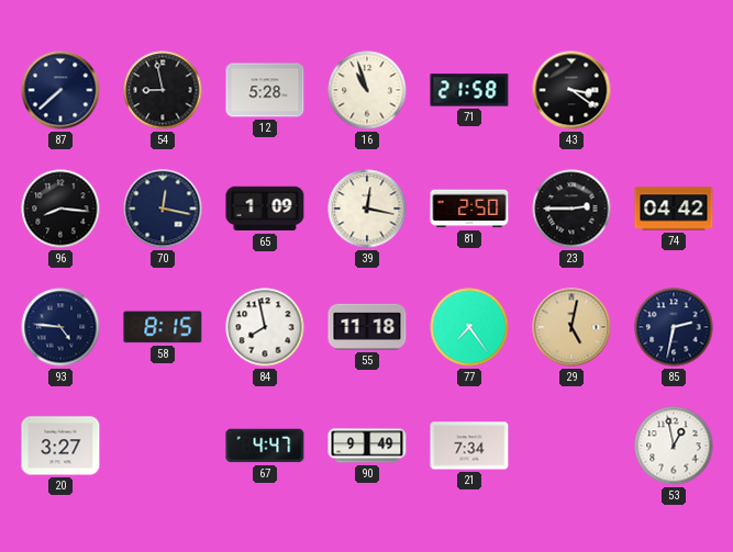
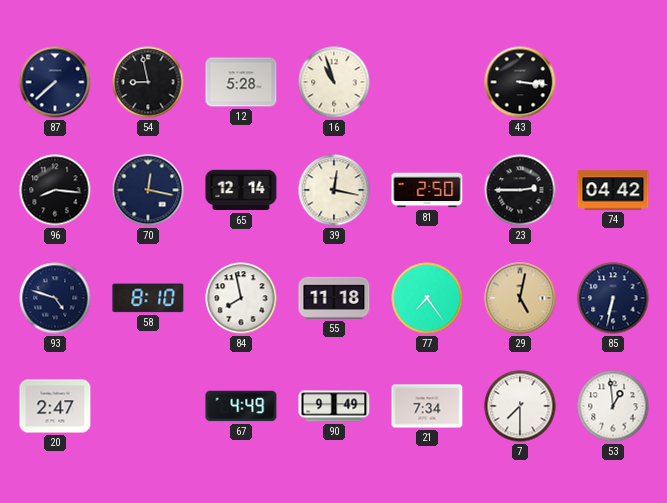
71: 21:58 -> none (469, 90)
43: 3:21 -> 3:16 (520, 82)
65: 1:09 -> 12:14 (241, 190)
93: 4:46 -> 4:48 (55, 298)
58: 8:15 -> 8:10 (148, 298)
85: 2:32 -> 6:32 (613, 298)
20: 3:27 -> 2:47 (55, 406)
67: 4:47 -> 4:49 (241, 406)
7: none -> 7:30 (520, 406)
53: 12:58 -> 12:59 (613, 406)
